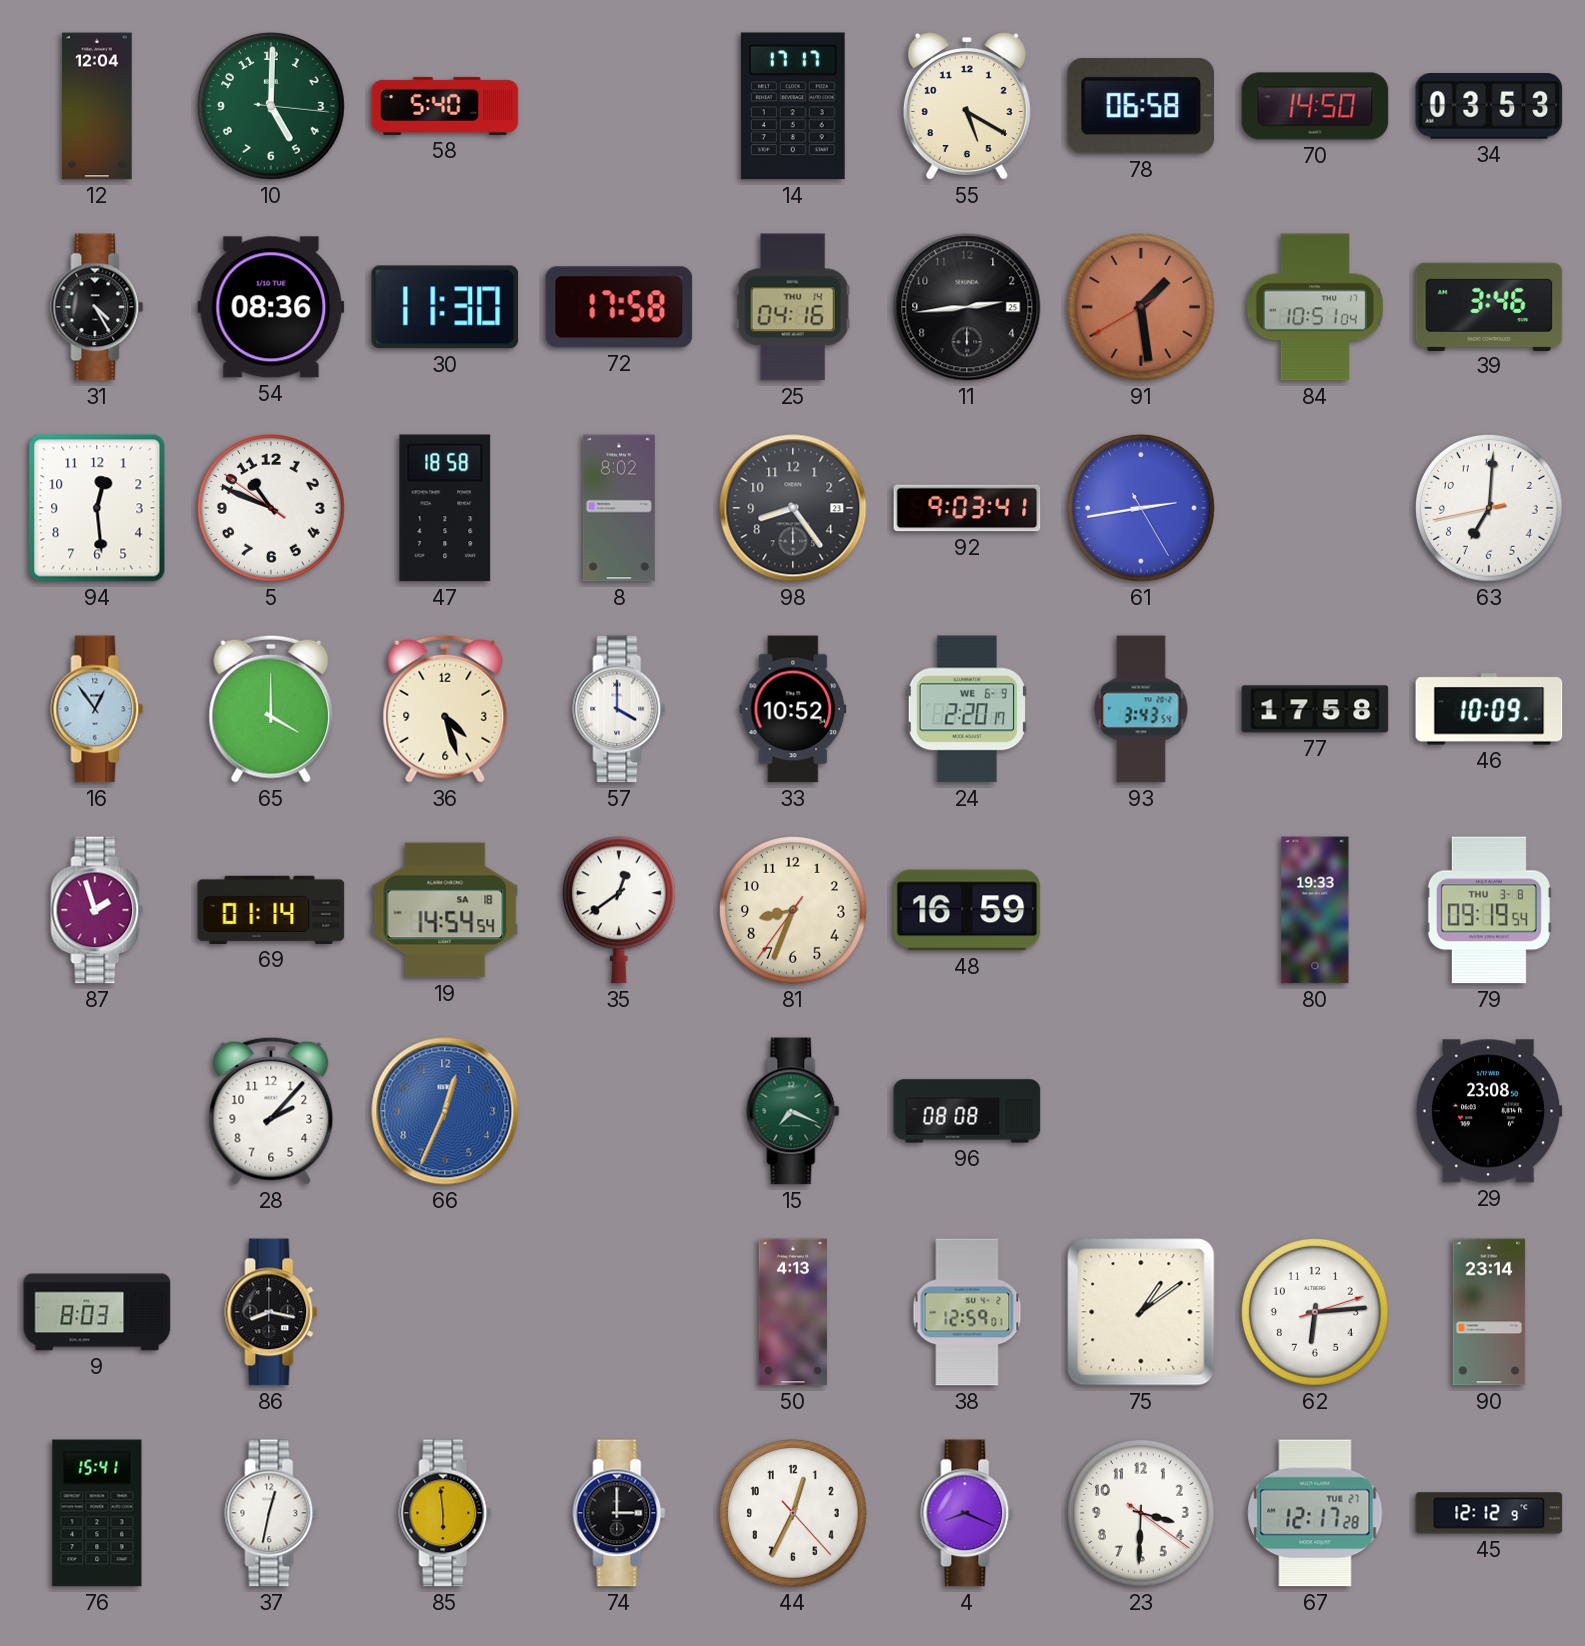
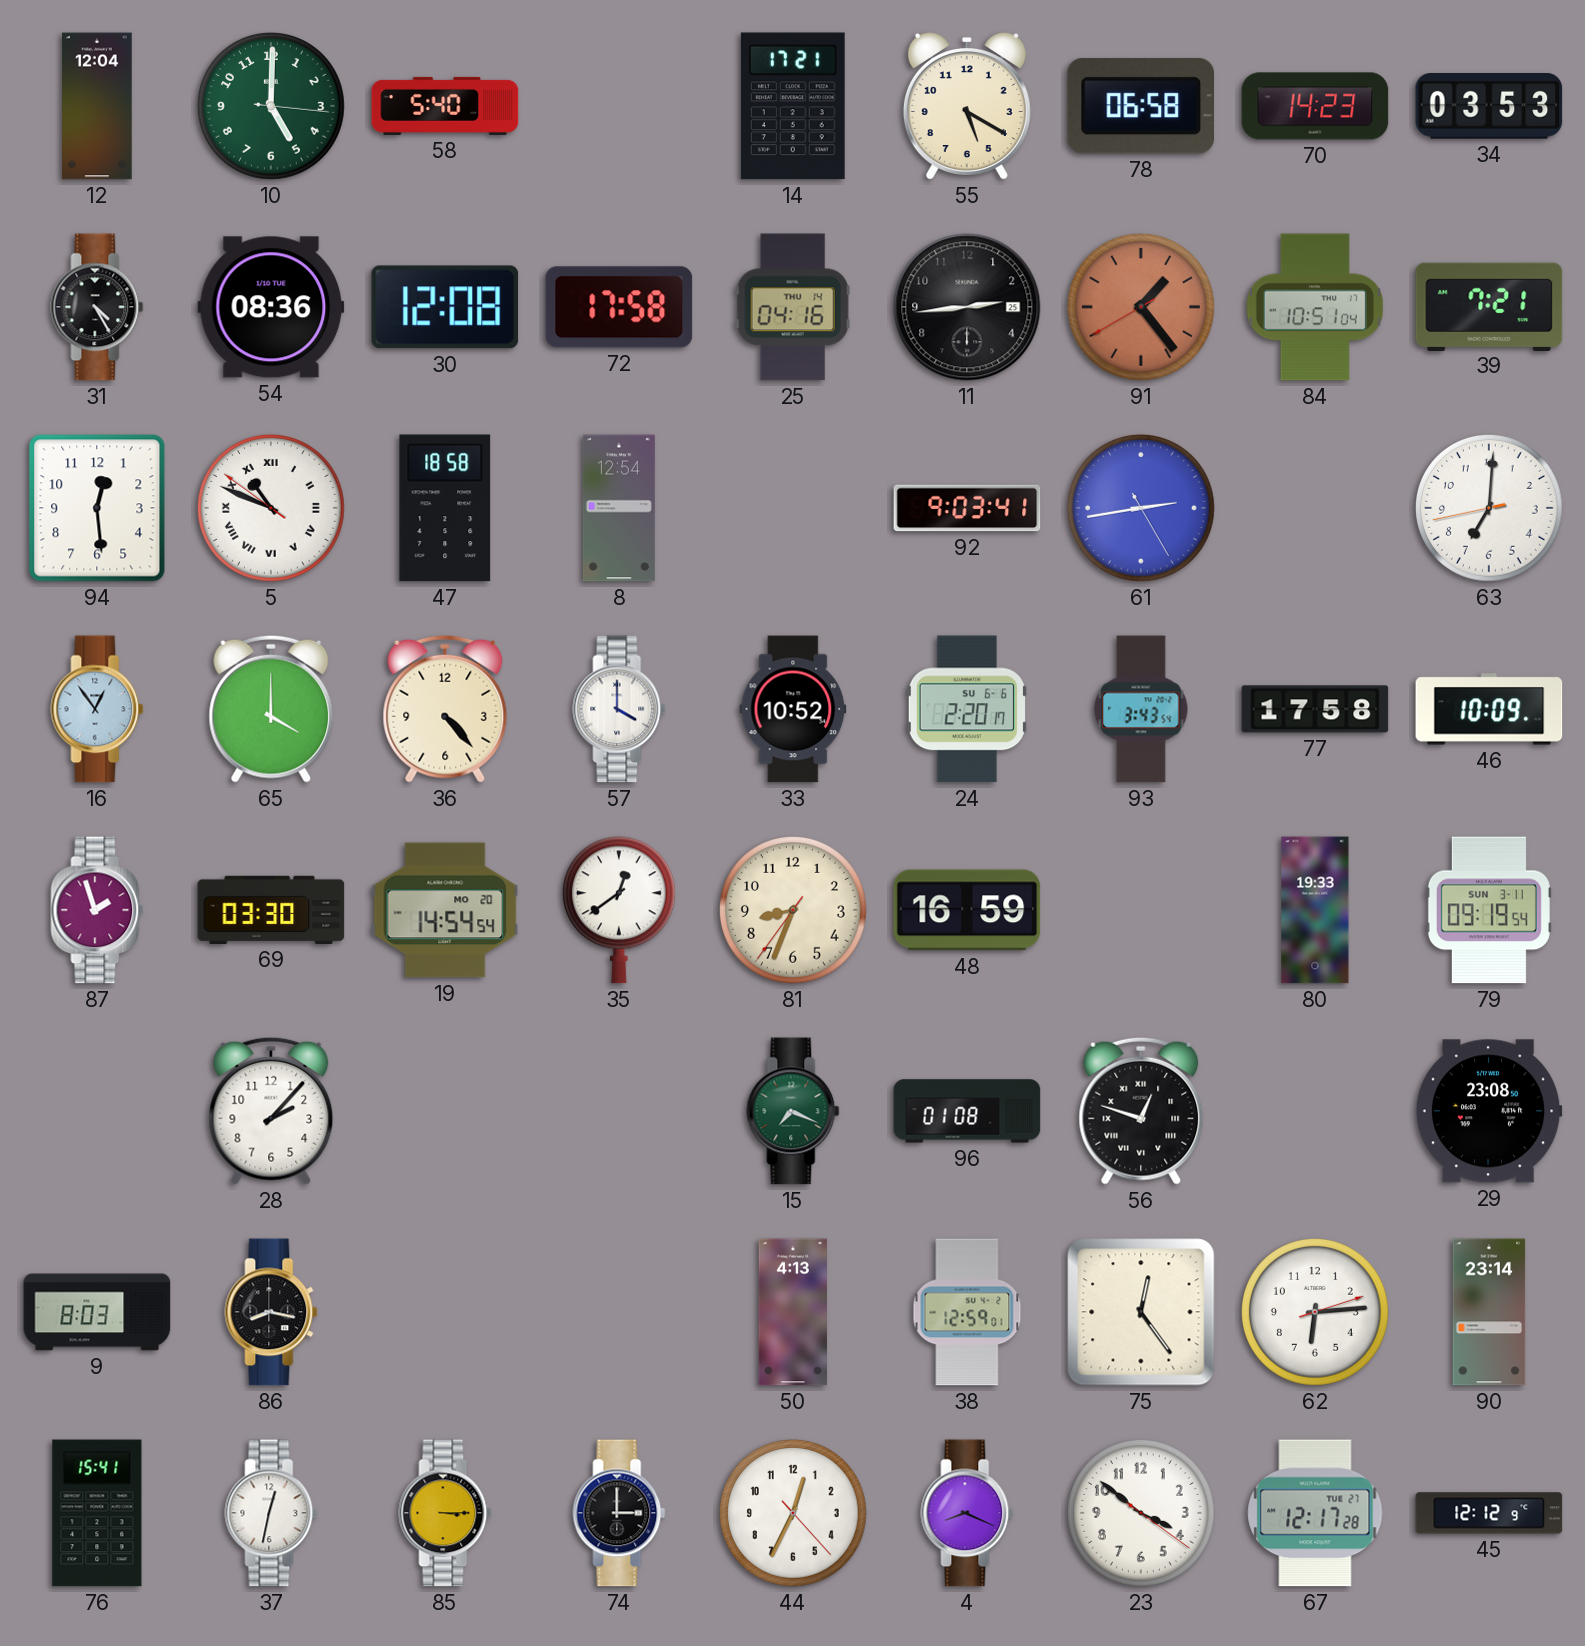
14: 17:17 -> 17:21 (793, 106)
70: 14:50 -> 14:23 (1315, 106)
30: 11:30 -> 12:08 (445, 307)
91: 1:28 -> 1:23 (1142, 308)
39: 3:46 -> 7:21 (1489, 306)
5 numerals: Arabic -> Roman (272, 509)
8: 8:02 -> 12:54 (619, 508)
98: 8:24 -> none (793, 508)
36: 4:27 -> 4:23 (445, 709)
24 date: WE 6-9 -> SU 6-6 (967, 709)
69: 01:14 -> 03:30 (271, 910)
19 date: SA 18 -> MO 20 (445, 910)
79 date: THU 3-8 -> SUN 3-11 (1489, 910)
66: 12:34 -> none (445, 1111)
96: 08:08 -> 01:08 (967, 1111)
56: none -> 12:48 (1141, 1111)
75: 1:09 -> 12:24 (1141, 1312)
85: 5:59 -> 3:15 (445, 1513)
23: 3:30 -> 3:51 (1142, 1514)
